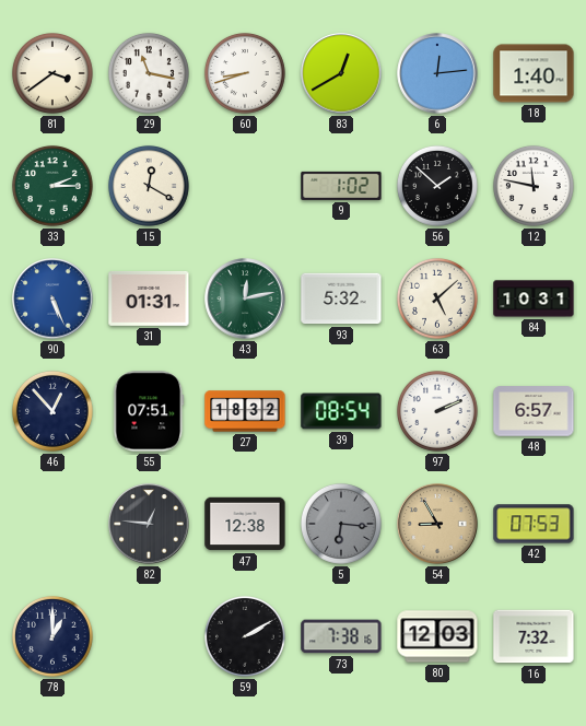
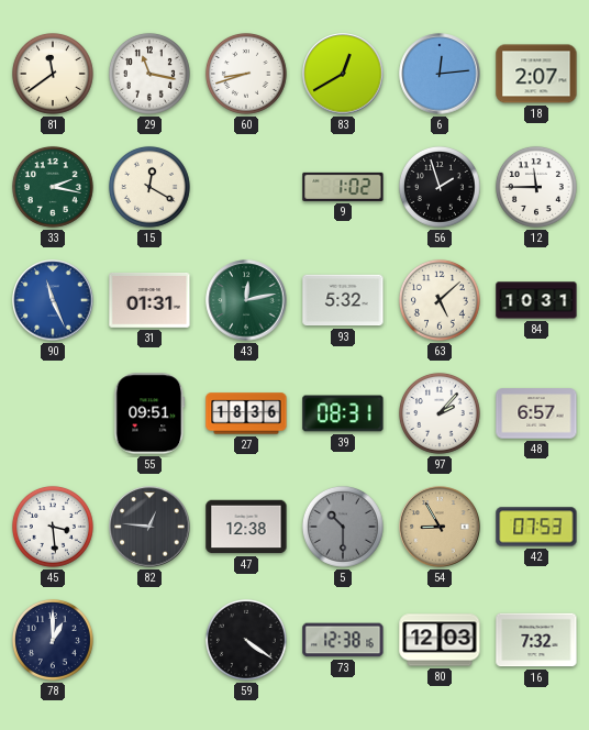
81: 3:39 -> 11:39 (53, 74)
18: 1:40 -> 2:07 (536, 74)
33: 2:15 -> 2:17 (53, 187)
56: 1:52 -> 1:57 (440, 187)
12: 11:47 -> 11:45 (536, 187)
90: 5:26 -> 11:26 (53, 300)
46: 12:53 -> none (52, 411)
55: 07:51 -> 09:51 (149, 413)
27: 18:32 -> 18:36 (246, 413)
39: 08:54 -> 08:31 (343, 413)
97: 2:11 -> 2:07 (440, 413)
45: none -> 3:29 (53, 527)
5: 6:16 -> 10:30 (343, 527)
59: 2:10 -> 4:21 (246, 640)
73: 7:38 -> 12:38 (343, 640)
